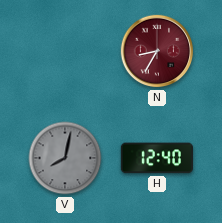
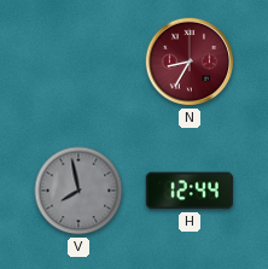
V: 8:02 -> 7:58 (78, 191)
H: 12:40 -> 12:44 (190, 191)
